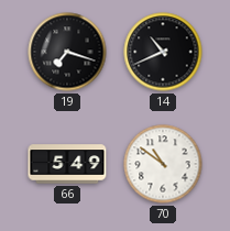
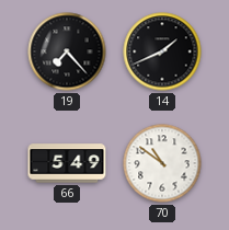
19: 7:18 -> 7:23 (67, 51)
14: 10:41 -> 1:41 (162, 51)
